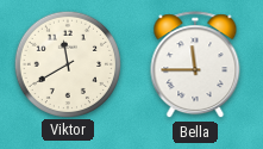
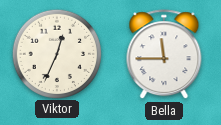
Viktor: 11:40 -> 12:34 (56, 53)
